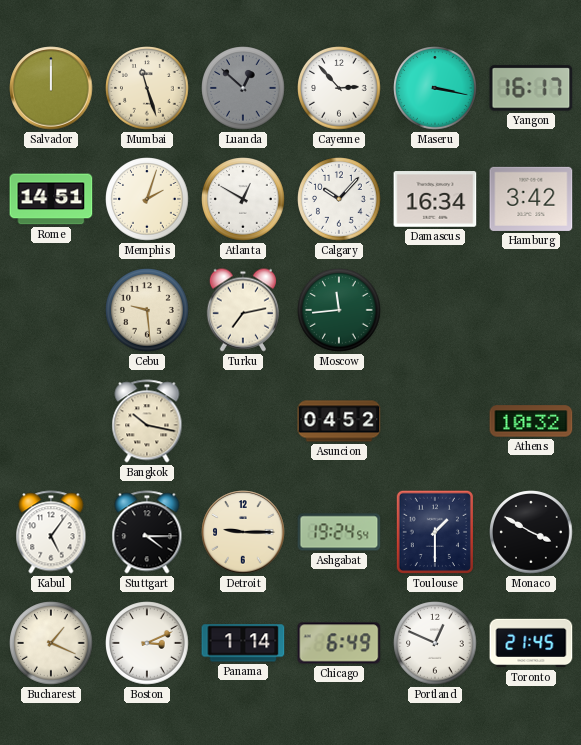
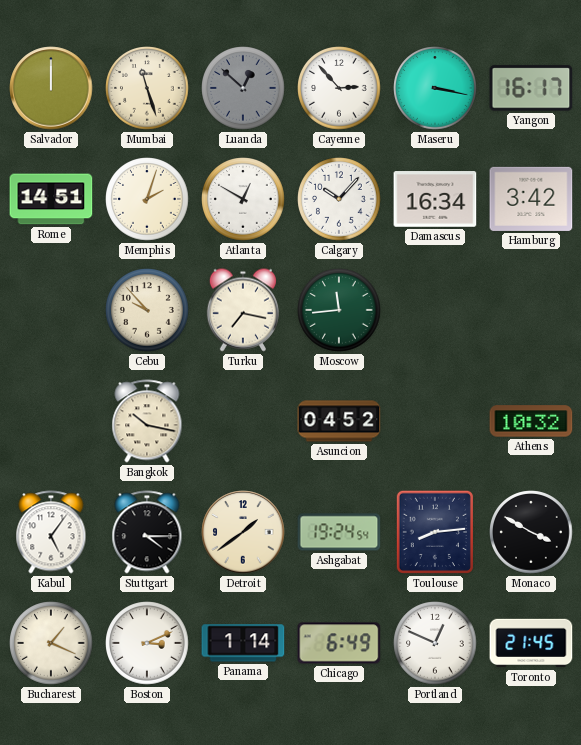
Cebu: 9:29 -> 9:53 (147, 310)
Turku: 7:13 -> 7:17 (243, 310)
Detroit: 9:15 -> 1:39 (243, 532)
Toulouse: 1:30 -> 8:14 (435, 532)
